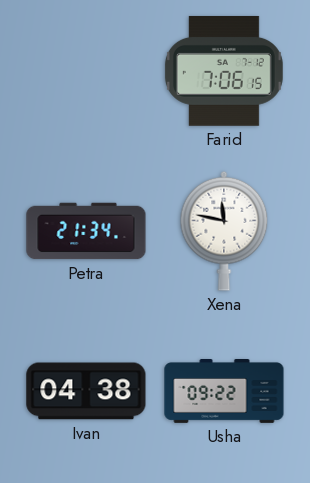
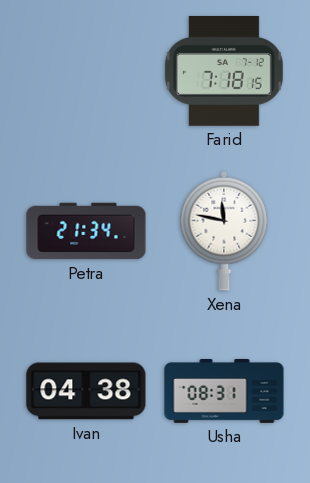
Farid: 7:06 -> 7:18 (224, 71)
Usha: 09:22 -> 08:31 (224, 392)
